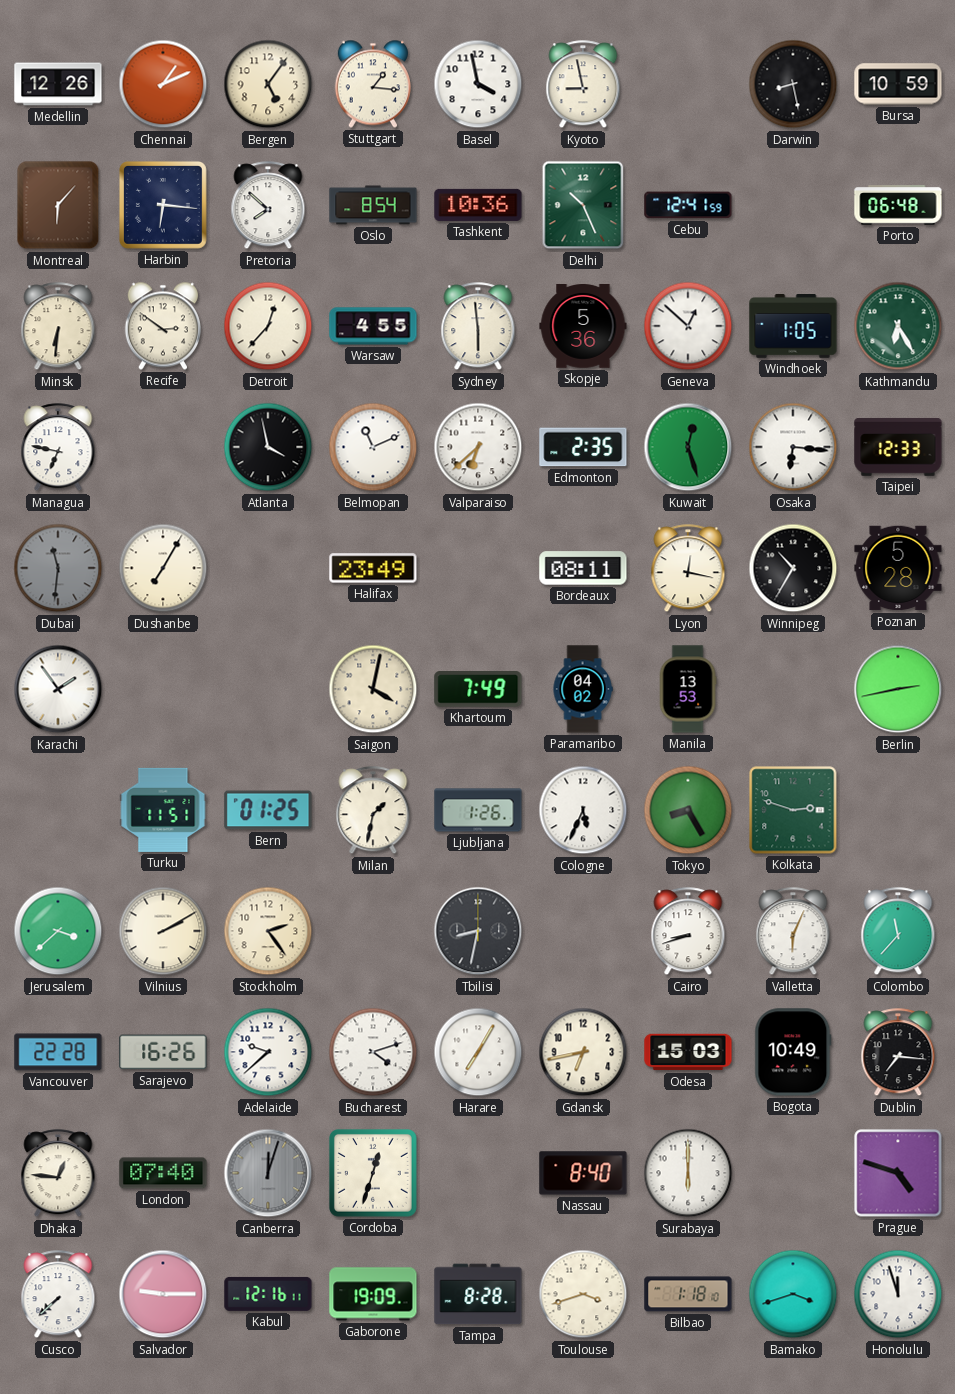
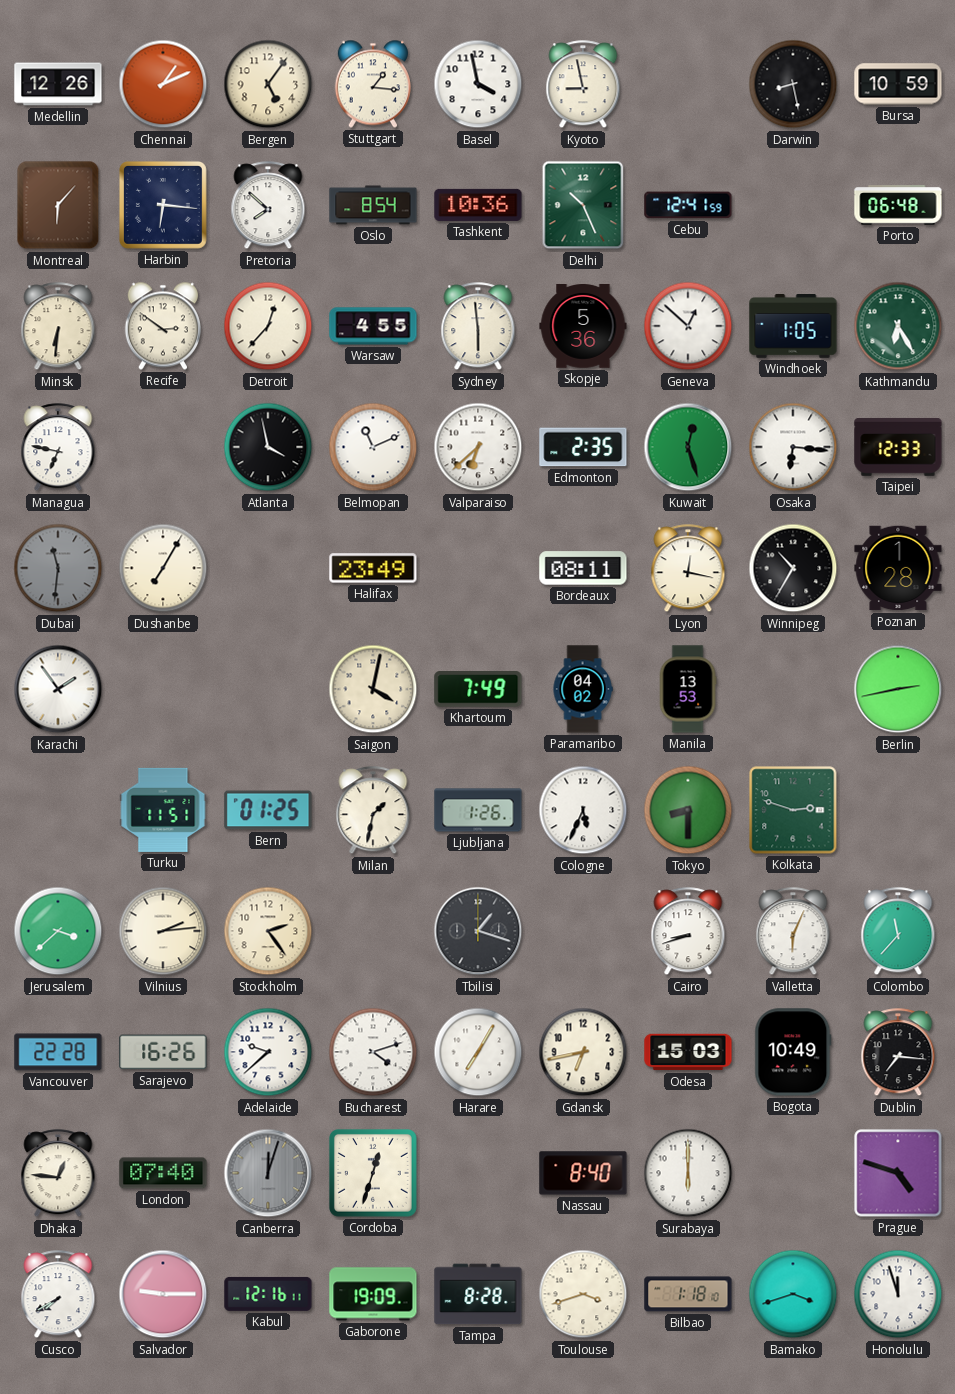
Poznan: 5:28 -> 1:28 (898, 568)
Tokyo: 8:25 -> 8:30 (688, 810)
Vilnius: 2:10 -> 2:14 (163, 931)
Tbilisi: 8:32 -> 1:18 (478, 931)
Cusco: 7:38 -> 7:40 (58, 1295)
